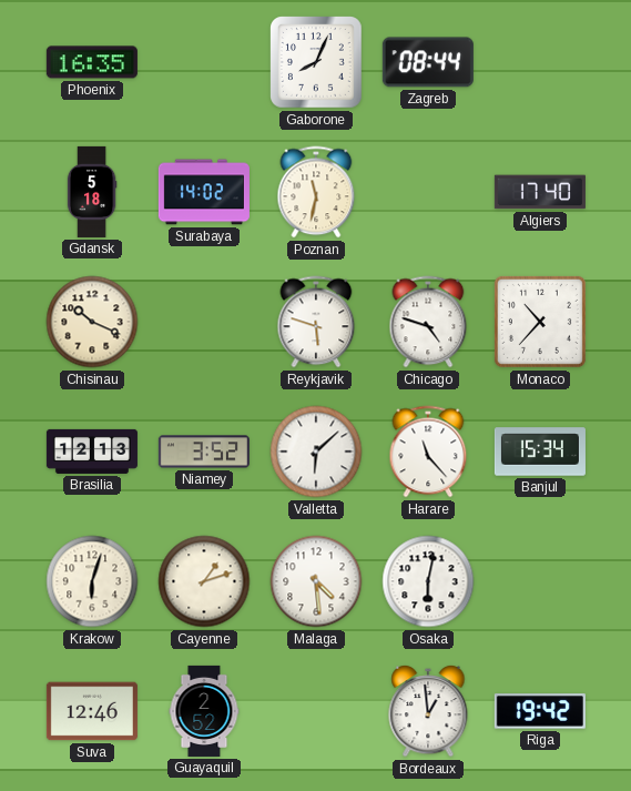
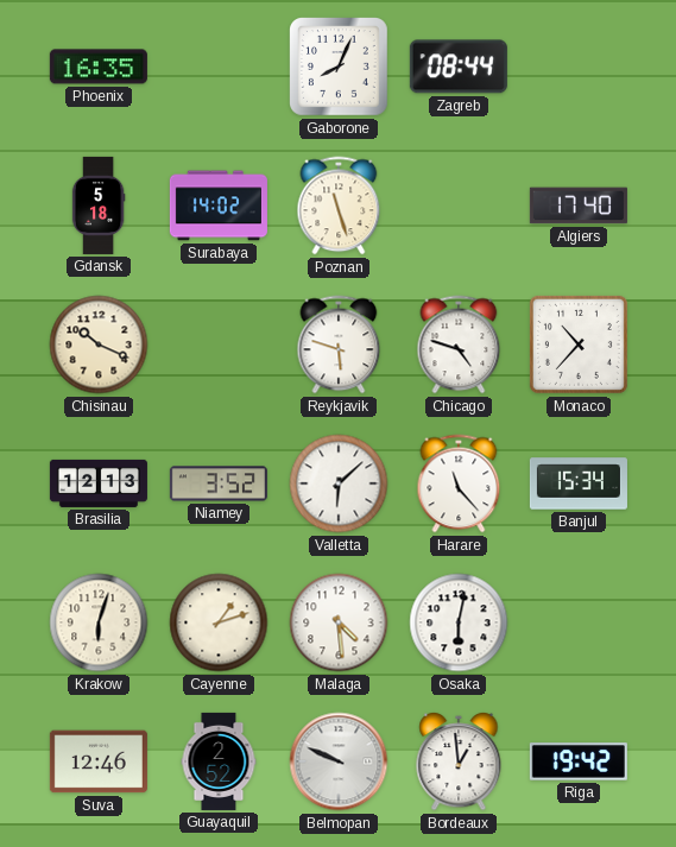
Poznan: 11:32 -> 11:27 (339, 206)
Belmopan: none -> 9:49 (339, 761)
